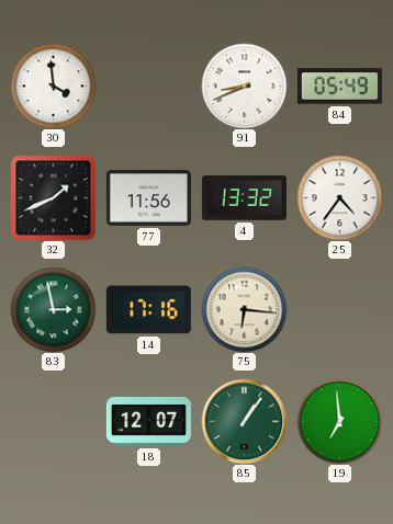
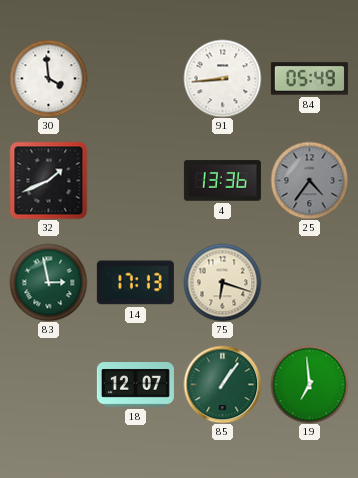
91: 8:41 -> 8:44 (222, 78)
77: 11:56 -> none (148, 198)
4: 13:32 -> 13:36 (222, 181)
25 dial: white -> grey (309, 180)
14: 17:16 -> 17:13 (135, 283)
75: 6:16 -> 6:18 (222, 282)
